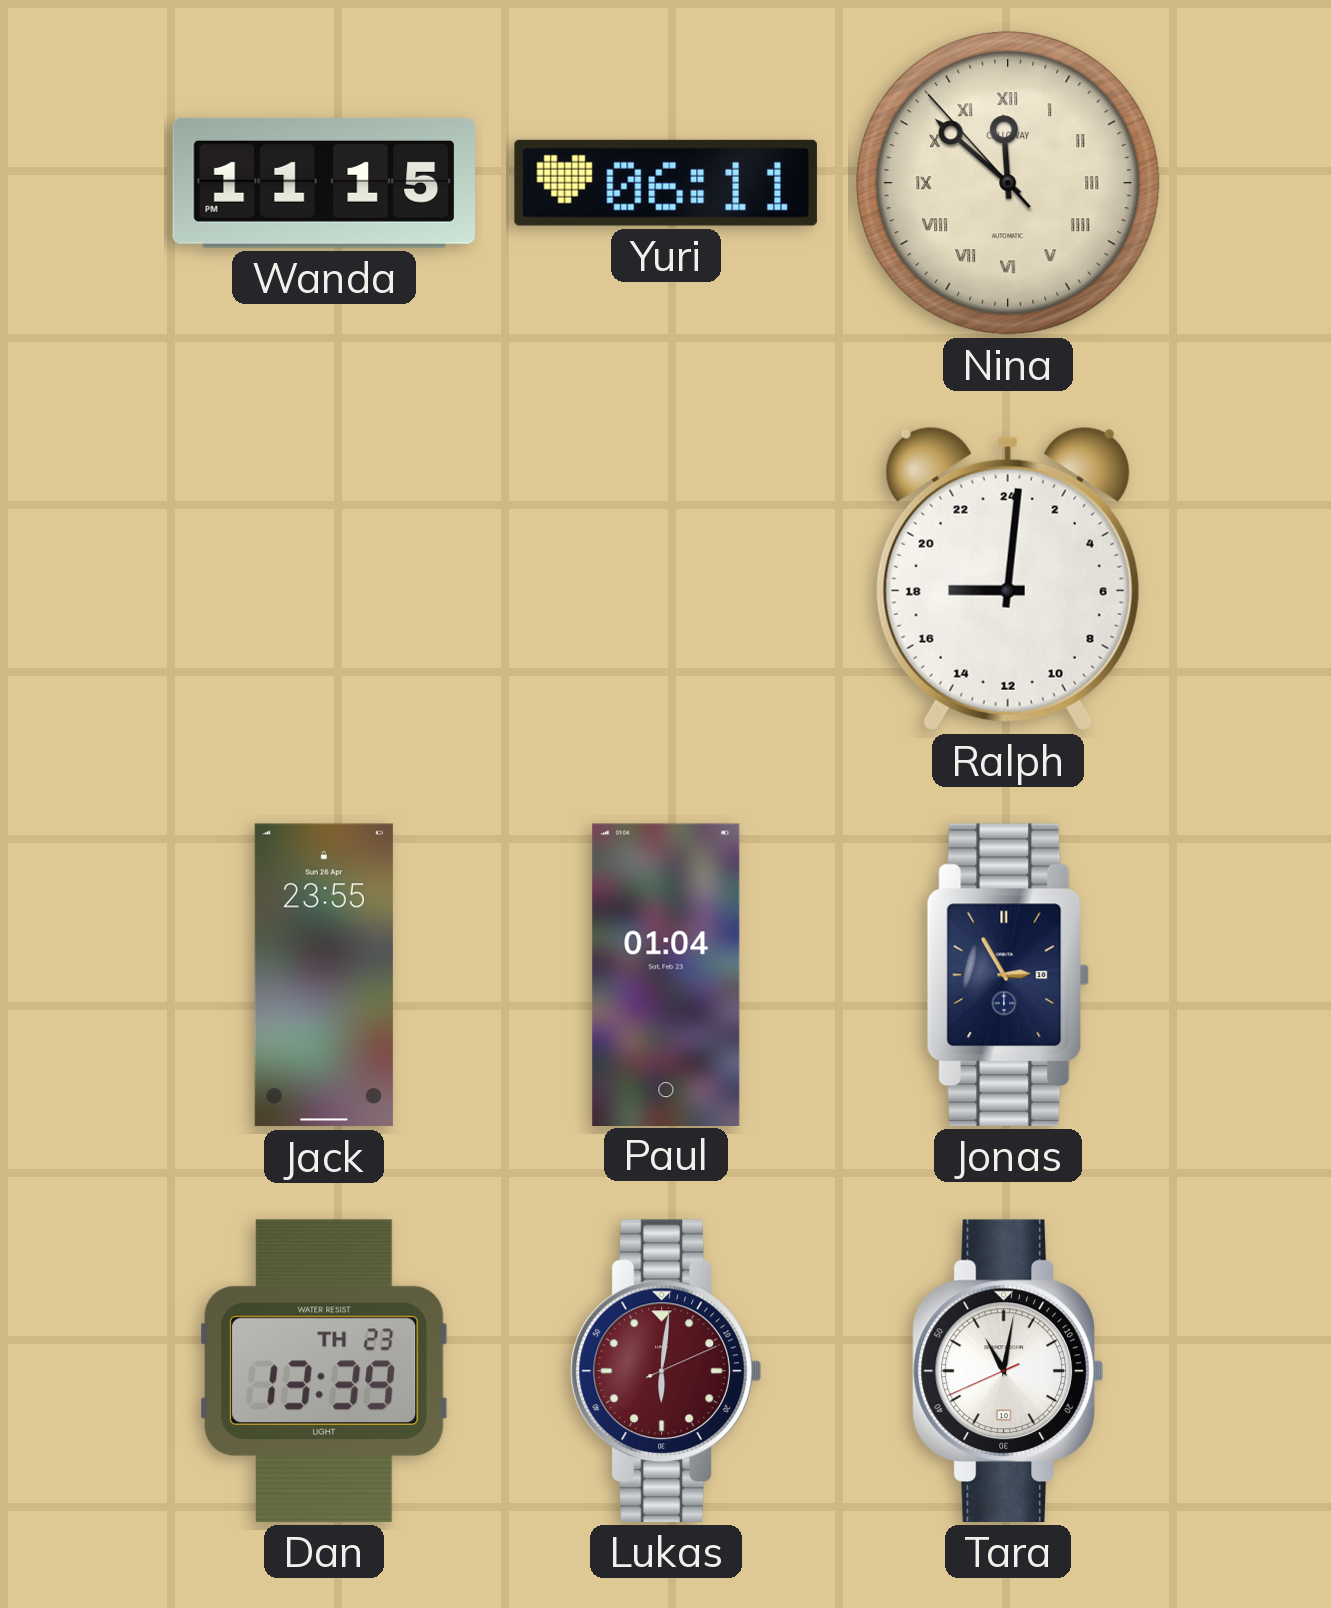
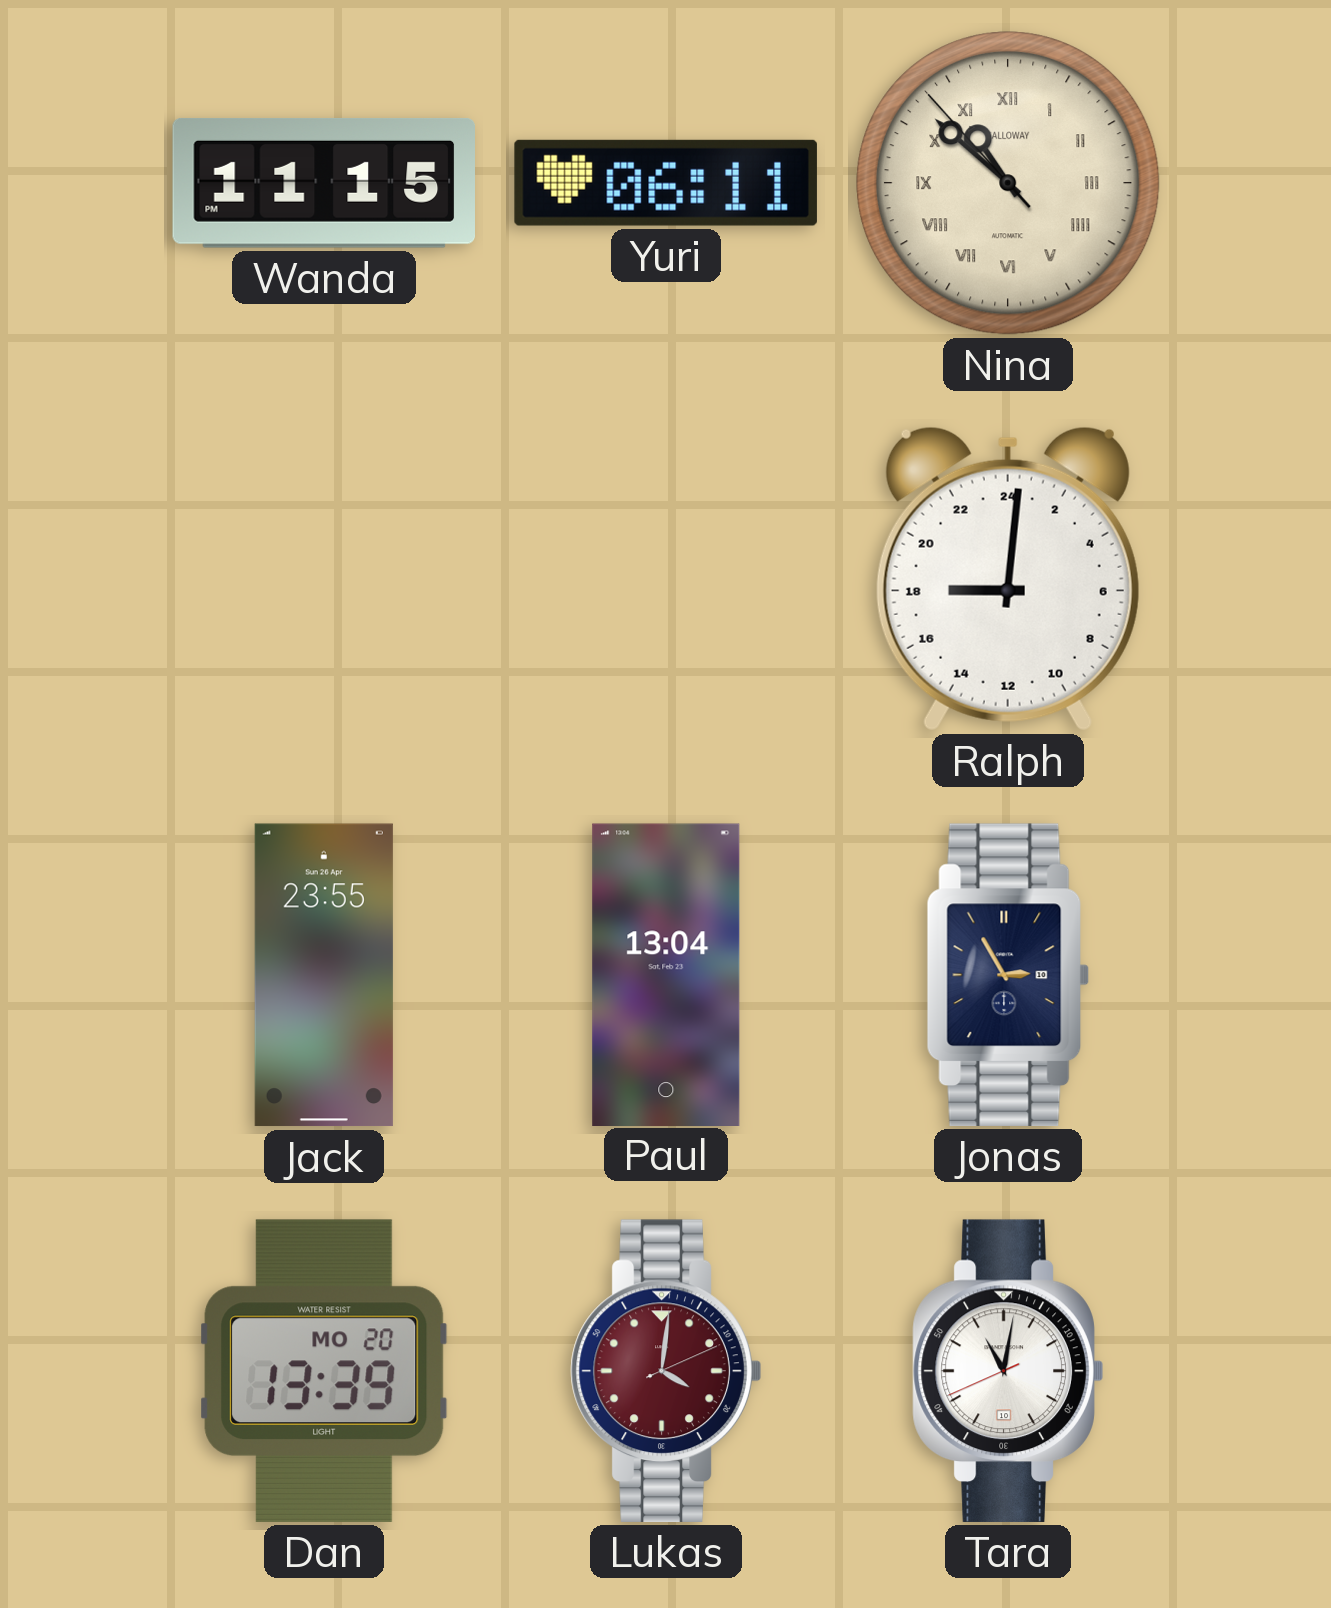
Nina: 11:51 -> 10:51 (1008, 183)
Paul: 01:04 -> 13:04 (666, 974)
Dan date: TH 23 -> MO 20 (324, 1371)
Lukas: 6:01 -> 4:01 (666, 1371)
